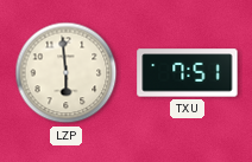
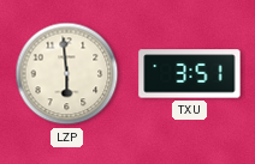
TXU: 7:51 -> 3:51 (190, 74)
